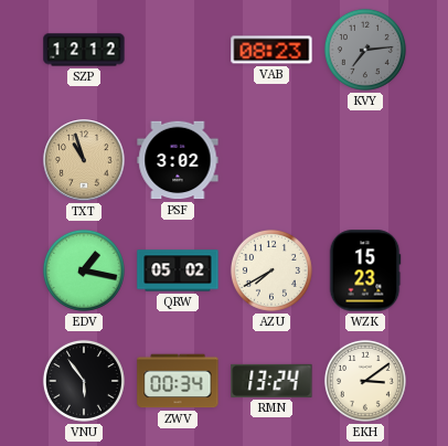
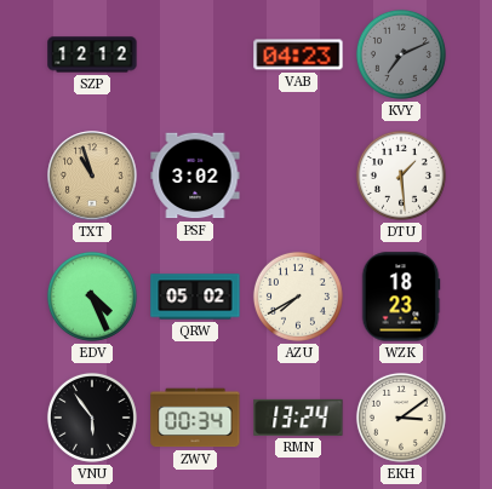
VAB: 08:23 -> 04:23 (298, 54)
KVY: 7:14 -> 7:11 (401, 54)
DTU: none -> 1:29 (401, 176)
EDV: 1:17 -> 4:26 (92, 297)
WZK: 15:23 -> 18:23 (401, 297)
